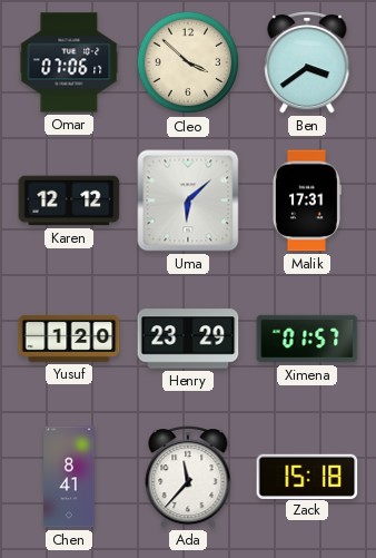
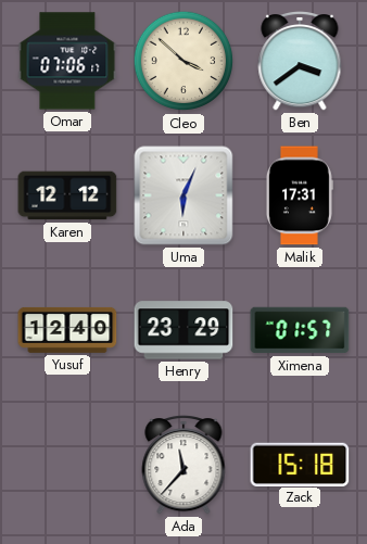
Uma: 6:08 -> 6:04 (184, 195)
Yusuf: 1:20 -> 12:40 (67, 330)
Chen: 8:41 -> none (69, 477)
